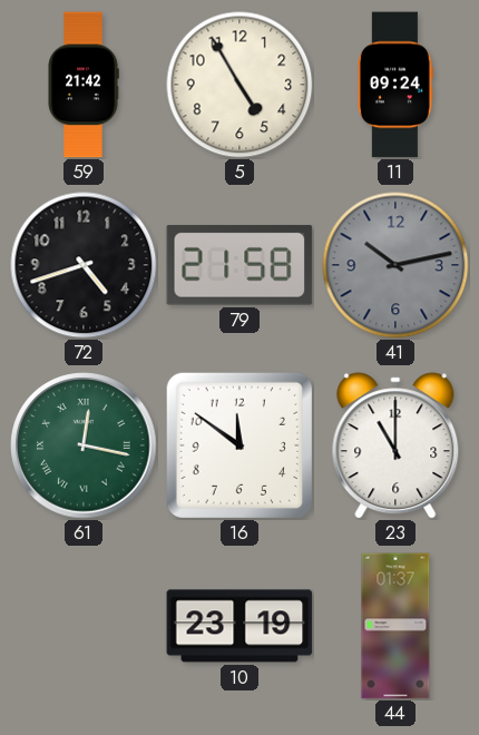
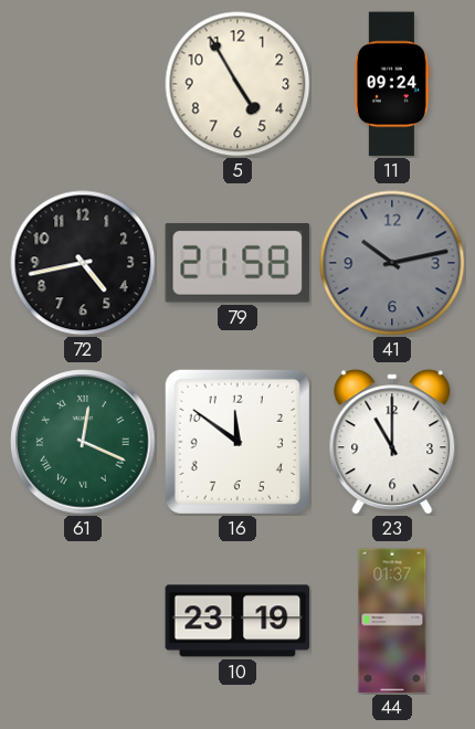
59: 21:42 -> none (84, 85)
72: 4:42 -> 4:43 (83, 263)
61: 12:17 -> 12:19 (83, 442)
